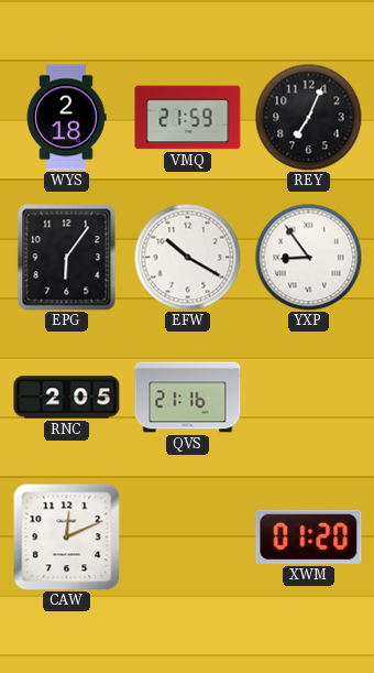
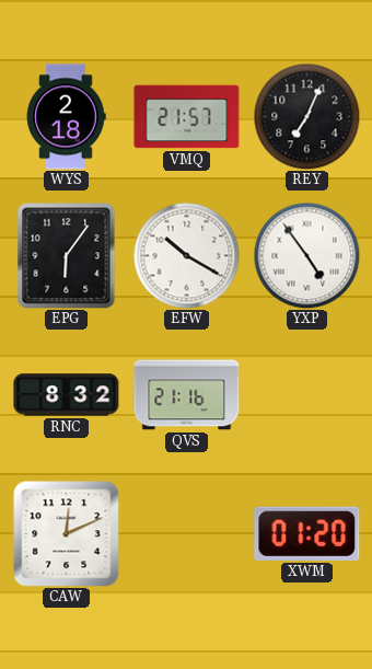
VMQ: 21:59 -> 21:57 (187, 117)
YXP: 8:54 -> 4:54 (306, 255)
RNC: 2:05 -> 8:32 (67, 395)
